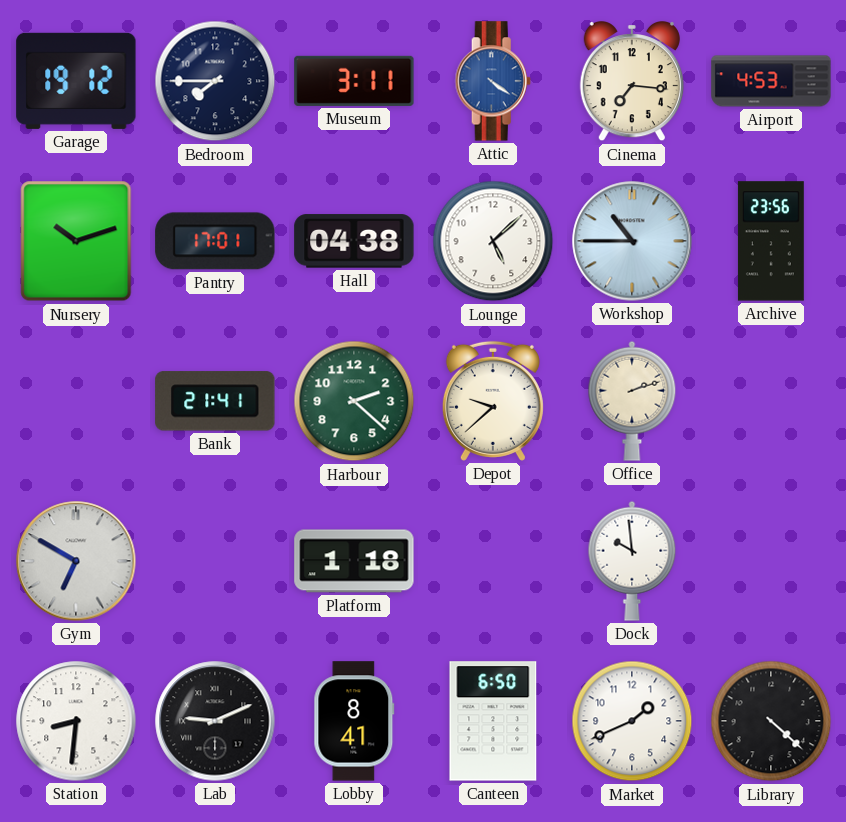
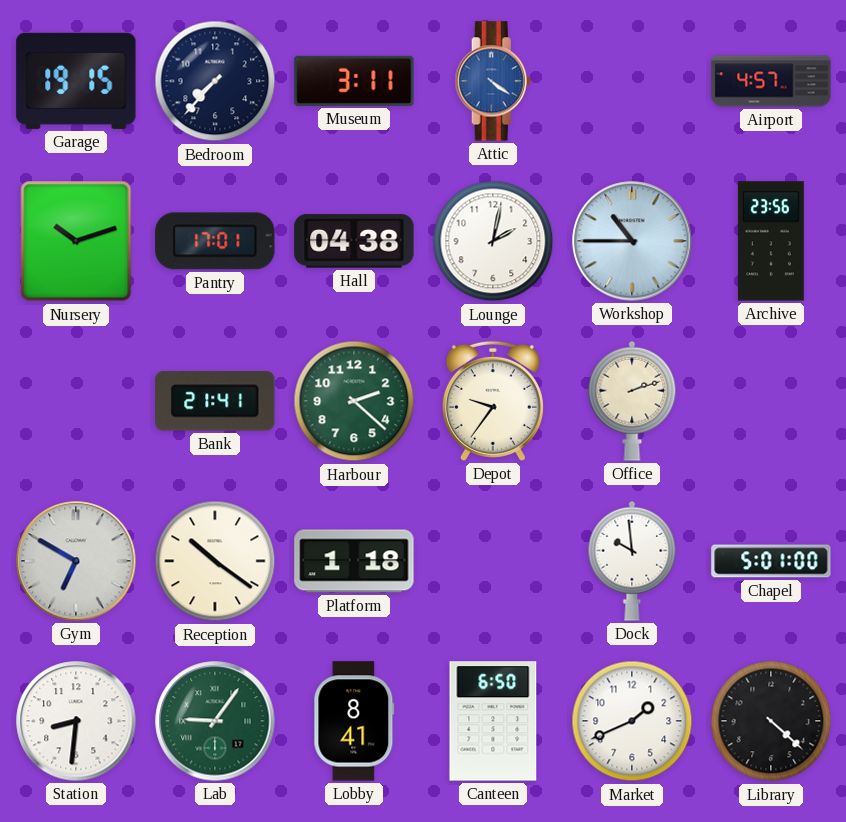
Garage: 19:12 -> 19:15 (76, 81)
Bedroom: 7:45 -> 7:37 (215, 81)
Cinema: 7:16 -> none (632, 82)
Airport: 4:53 -> 4:57 (771, 81)
Lounge: 5:08 -> 2:02 (493, 241)
Depot: 9:38 -> 9:36 (493, 401)
Reception: none -> 10:21 (215, 561)
Chapel: none -> 5:01 (771, 561)
Lab: 9:11 -> 9:06 (215, 721)
Lab dial: black -> green (215, 721)
